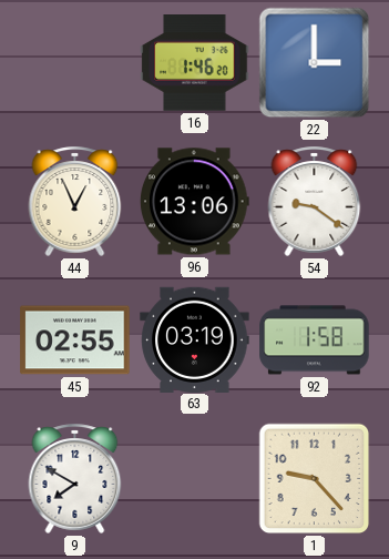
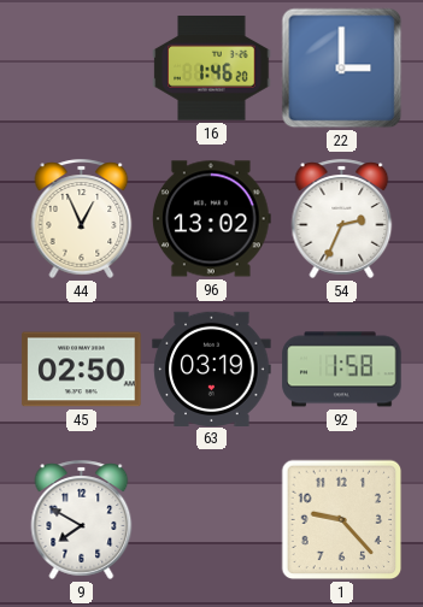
96: 13:06 -> 13:02 (212, 219)
54: 9:21 -> 2:34 (342, 218)
45: 02:55 -> 02:50 (82, 370)
